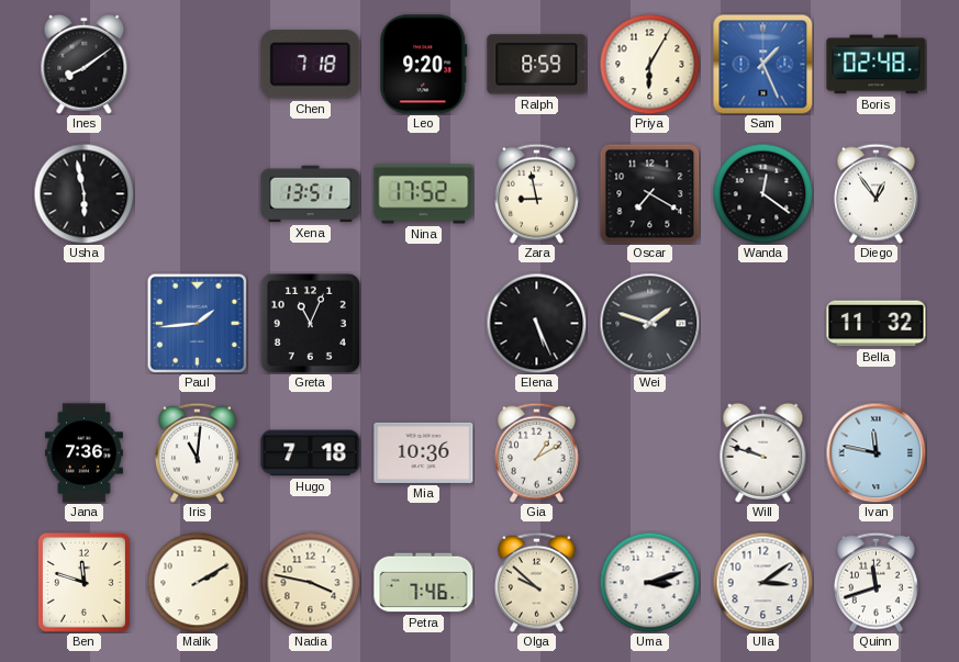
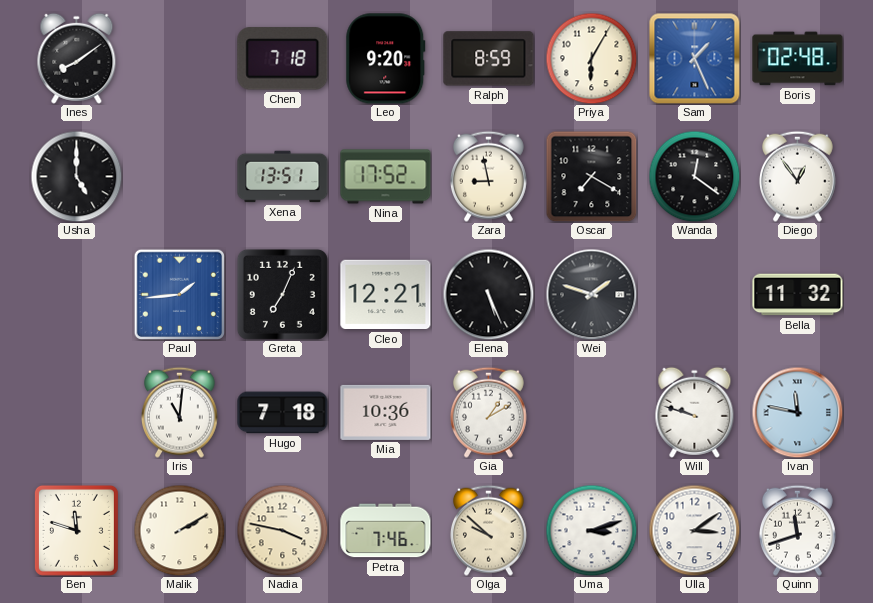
Usha: 5:58 -> 5:00 (76, 176)
Greta: 11:04 -> 7:04 (282, 294)
Cleo: none -> 12:21 (386, 295)
Jana: 7:36 -> none (83, 453)
